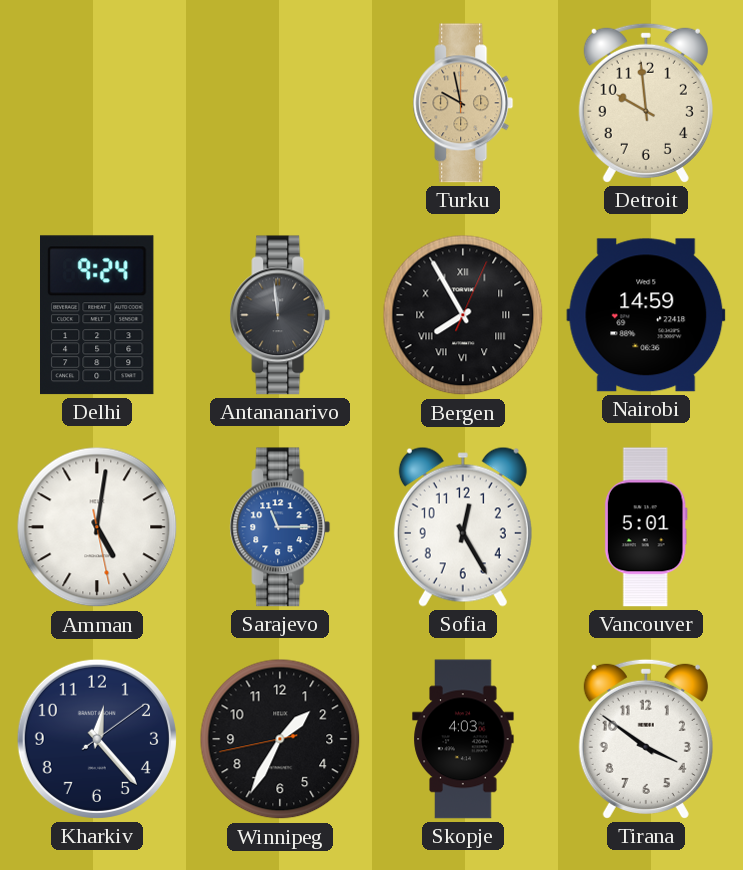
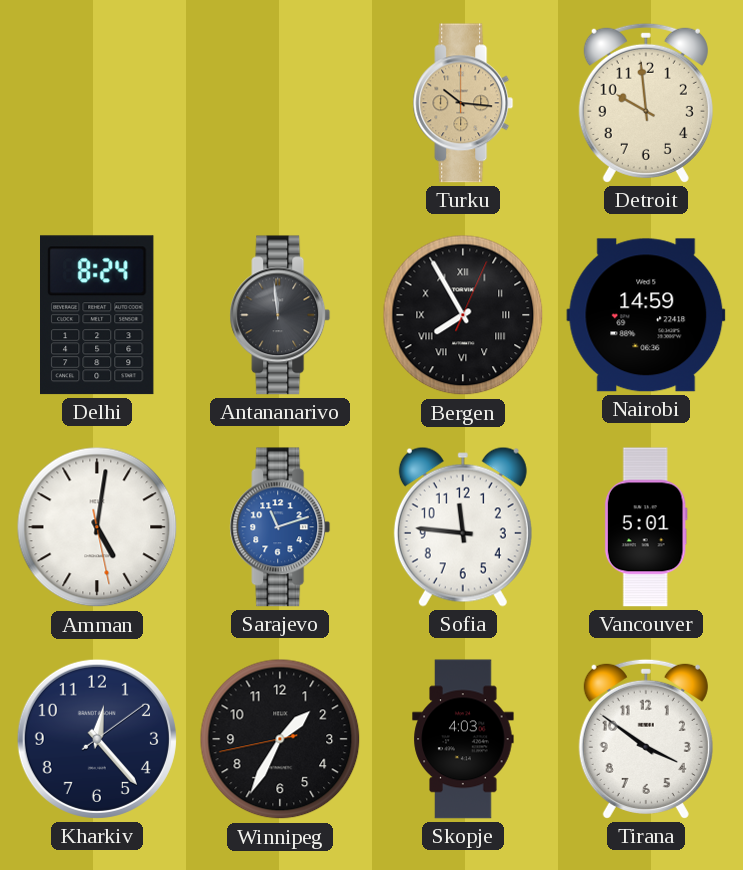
Turku: 9:58 -> 10:16 (463, 103)
Delhi: 9:24 -> 8:24 (98, 315)
Sarajevo: 11:15 -> 11:12 (280, 527)
Sofia: 12:25 -> 11:46 (463, 527)
